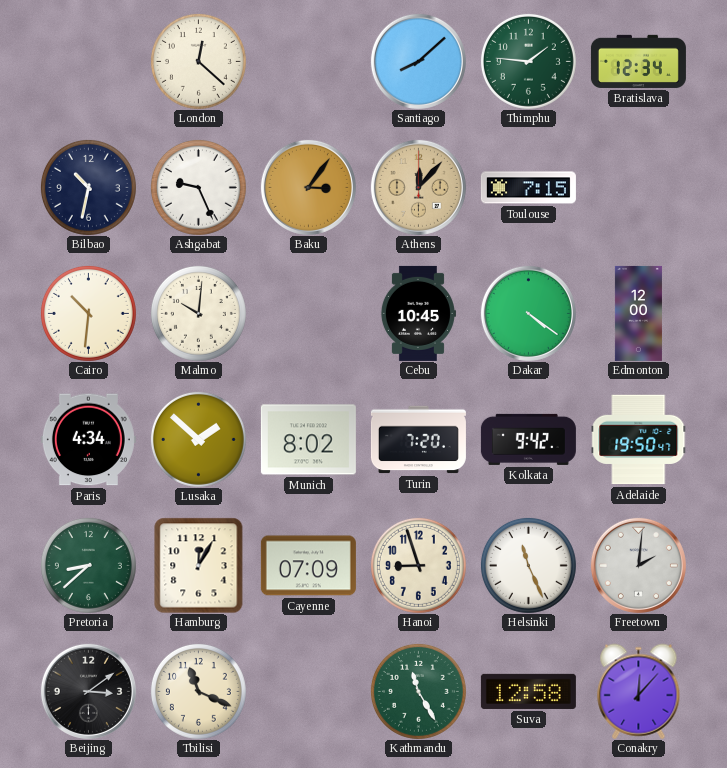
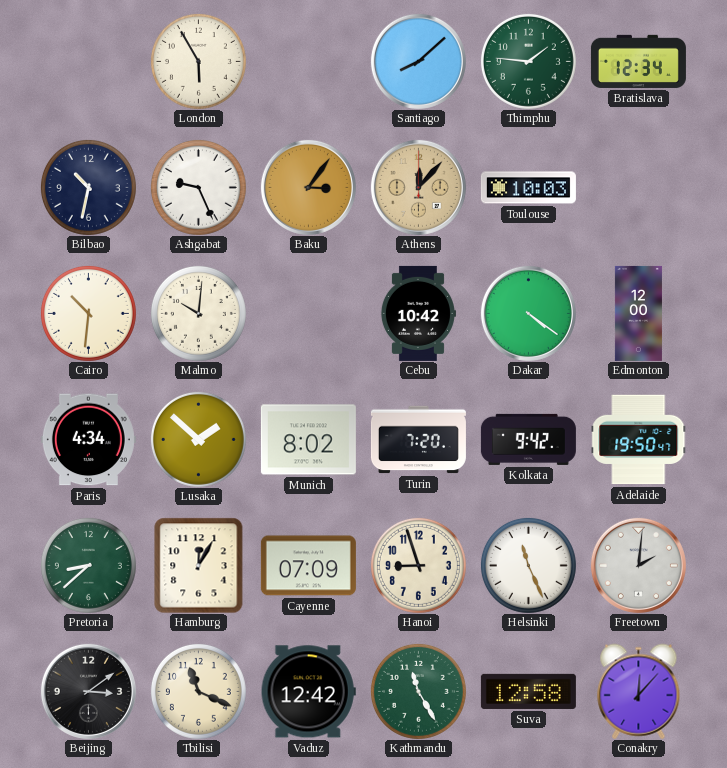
London: 12:22 -> 5:55 (198, 61)
Toulouse: 7:15 -> 10:03 (528, 188)
Cebu: 10:45 -> 10:42 (418, 313)
Vaduz: none -> 12:42 (308, 692)
